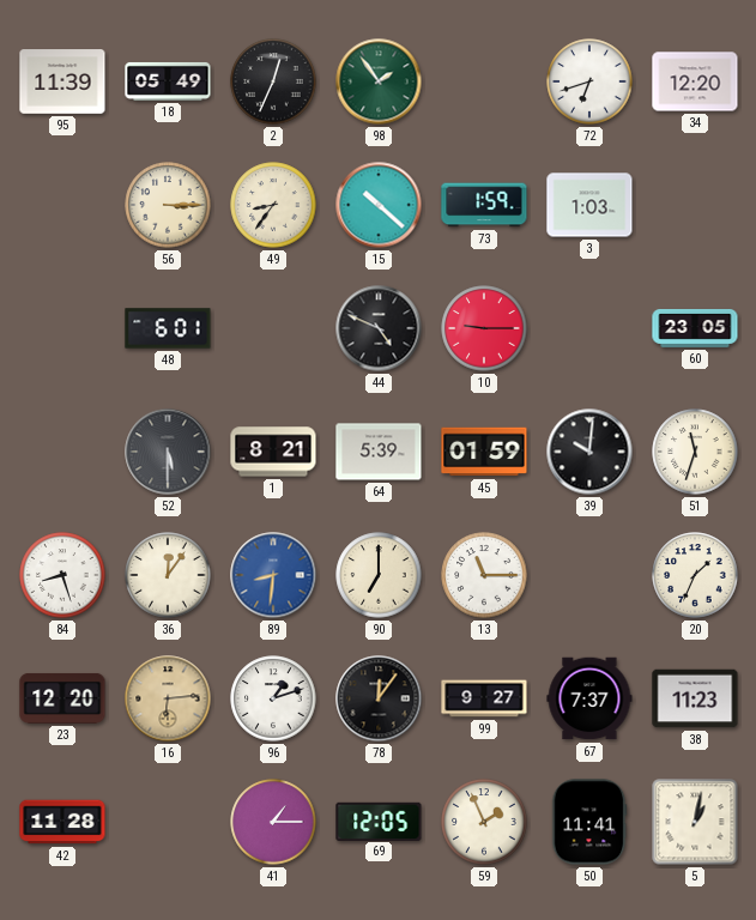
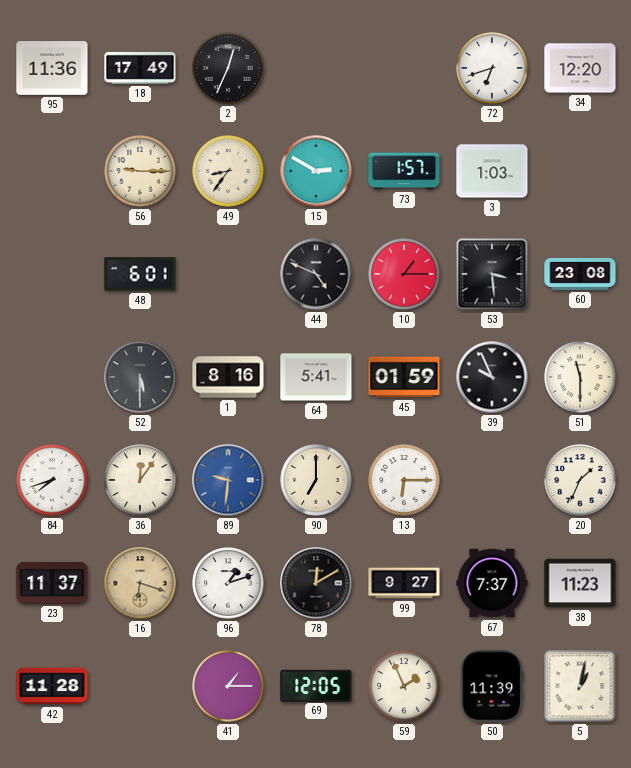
95: 11:39 -> 11:36 (52, 68)
18: 05:49 -> 17:49 (140, 68)
98: 1:54 -> none (379, 81)
56: 3:15 -> 9:15 (140, 171)
15: 10:22 -> 2:50 (316, 171)
73: 1:59 -> 1:57 (404, 171)
10: 9:15 -> 1:15 (404, 274)
53: none -> 3:29 (492, 274)
60: 23:05 -> 23:08 (580, 274)
1: 8:21 -> 8:16 (228, 377)
64: 5:39 -> 5:41 (316, 377)
39: 10:01 -> 9:56 (492, 377)
51: 11:33 -> 11:30 (580, 377)
84: 8:27 -> 7:42 (52, 480)
89: 8:31 -> 9:31 (228, 480)
13: 11:15 -> 6:15 (404, 480)
23: 12:20 -> 11:37 (52, 583)
16: 6:14 -> 6:18 (140, 583)
78: 12:06 -> 12:10 (316, 583)
50: 11:41 -> 11:39 (492, 686)
